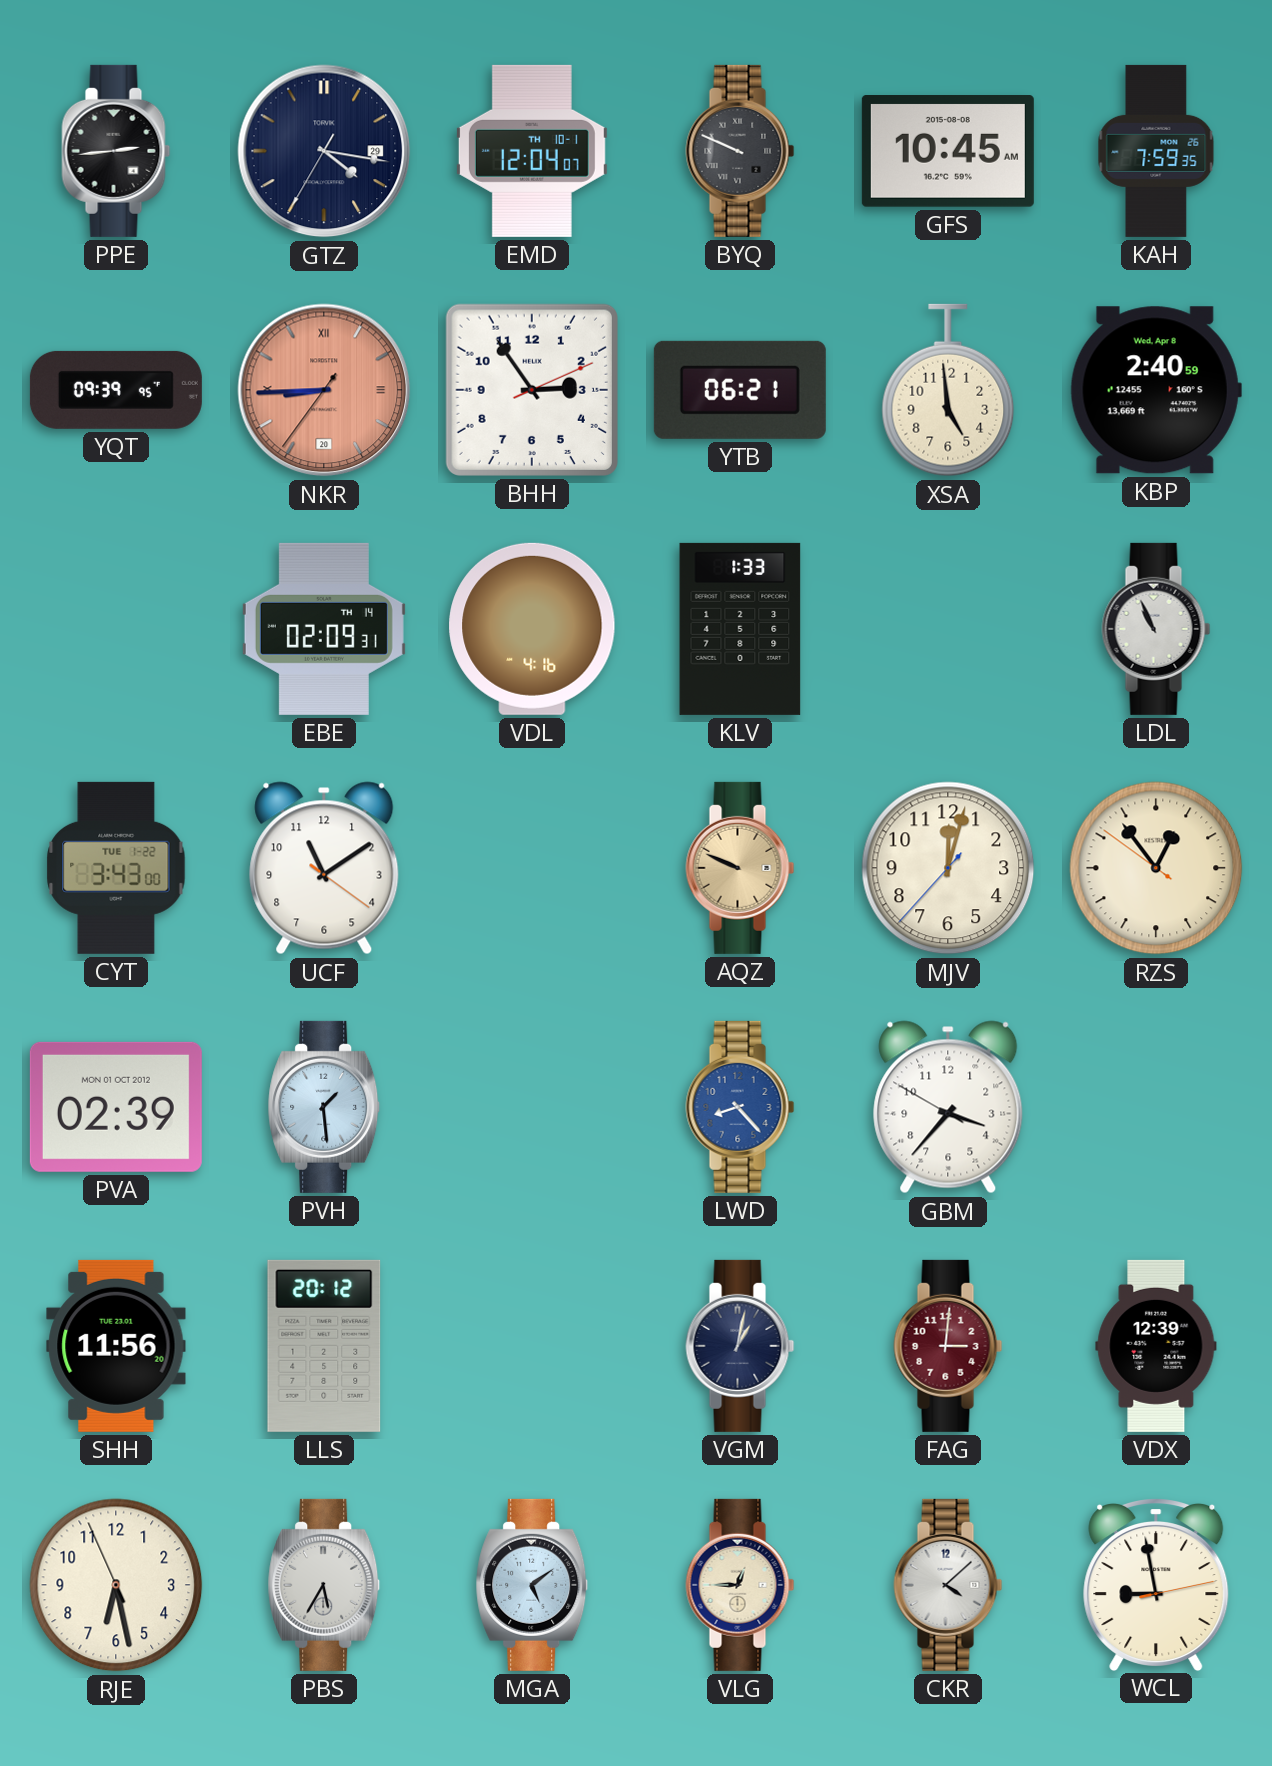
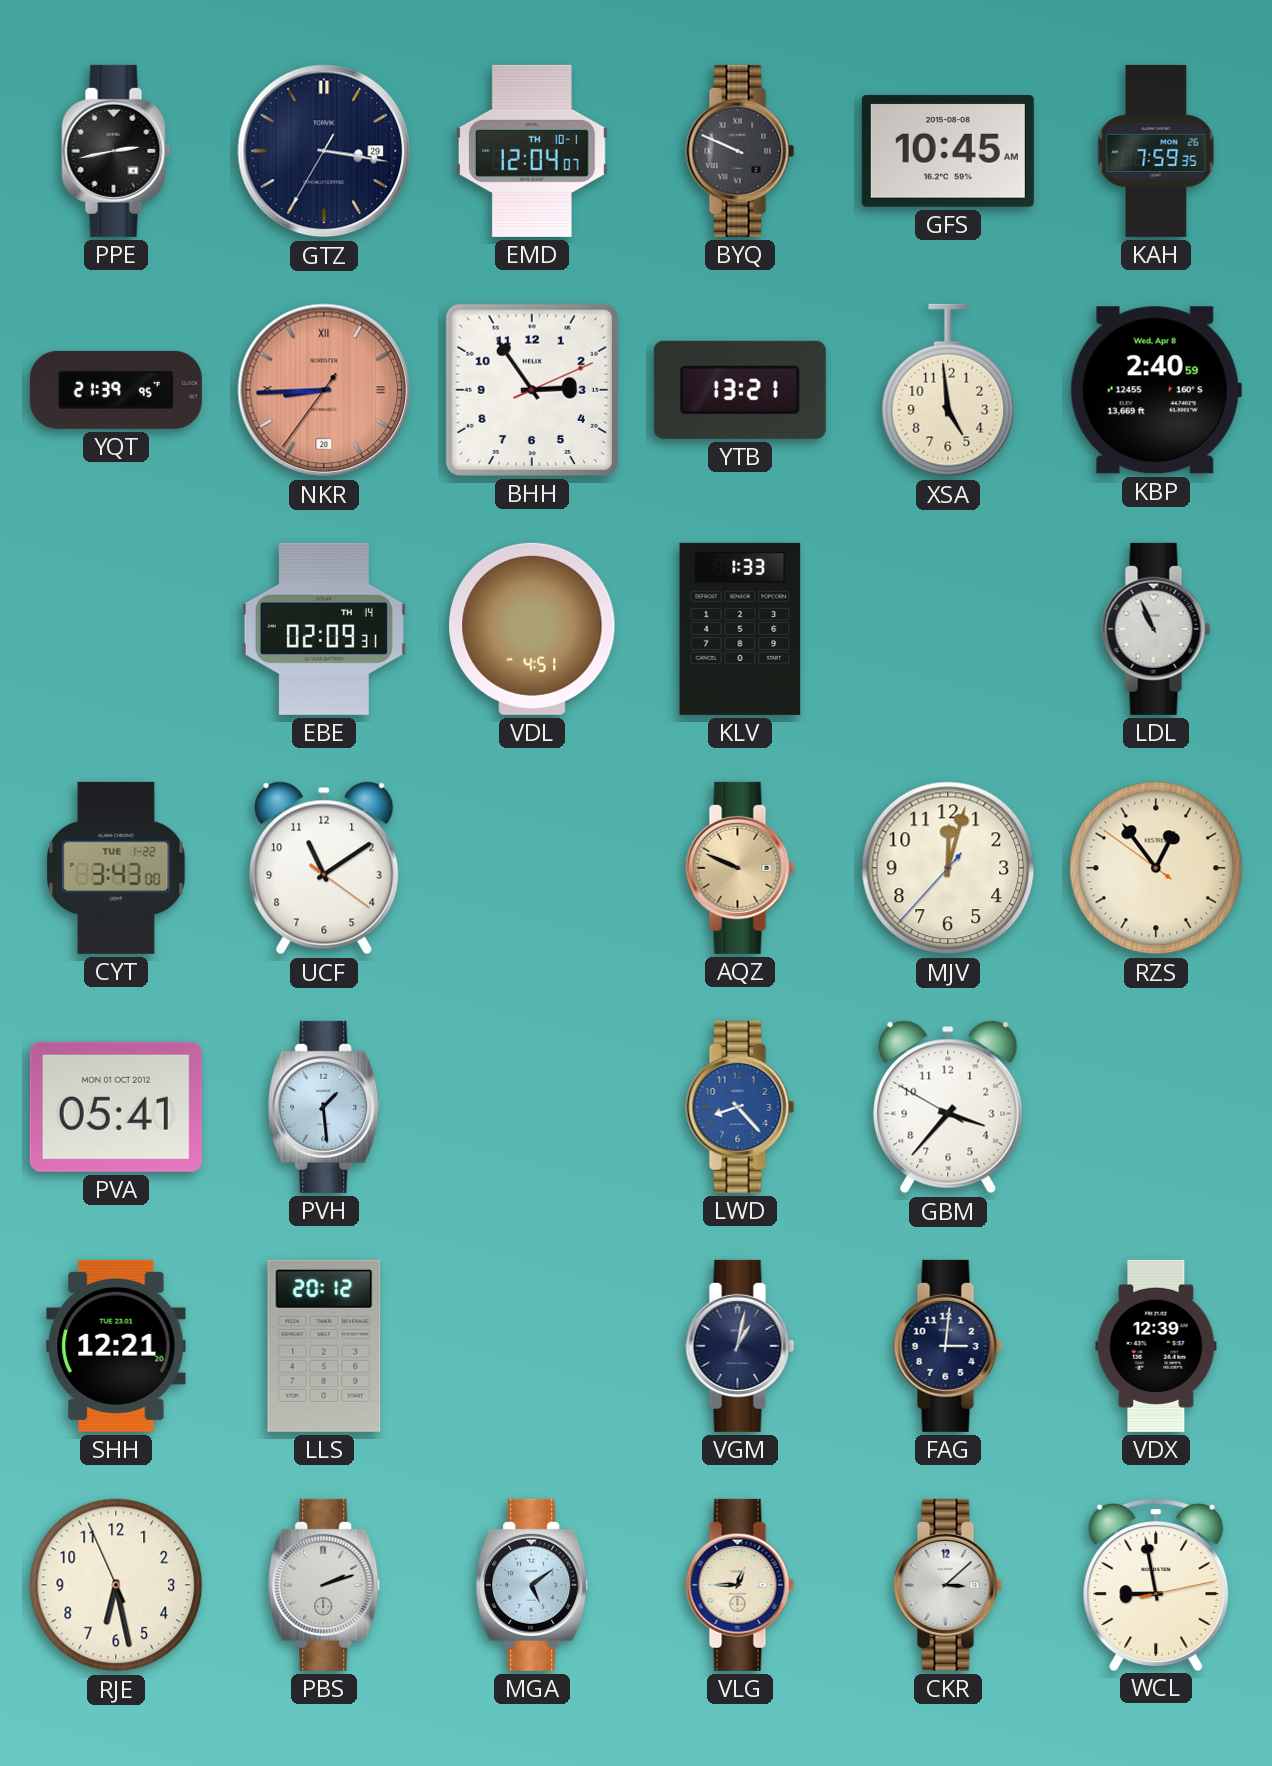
PPE: 2:44 -> 2:43 (116, 151)
GTZ: 4:16 -> 3:16 (324, 151)
YQT: 09:39 -> 21:39 (116, 390)
YTB: 06:21 -> 13:21 (740, 390)
VDL: 4:16 -> 4:51 (532, 629)
PVA: 02:39 -> 05:41 (116, 1107)
SHH: 11:56 -> 12:21 (116, 1346)
FAG dial: burgundy -> navy (948, 1346)
PBS: 5:35 -> 2:12 (324, 1585)
CKR: 4:08 -> 3:08 (948, 1585)
